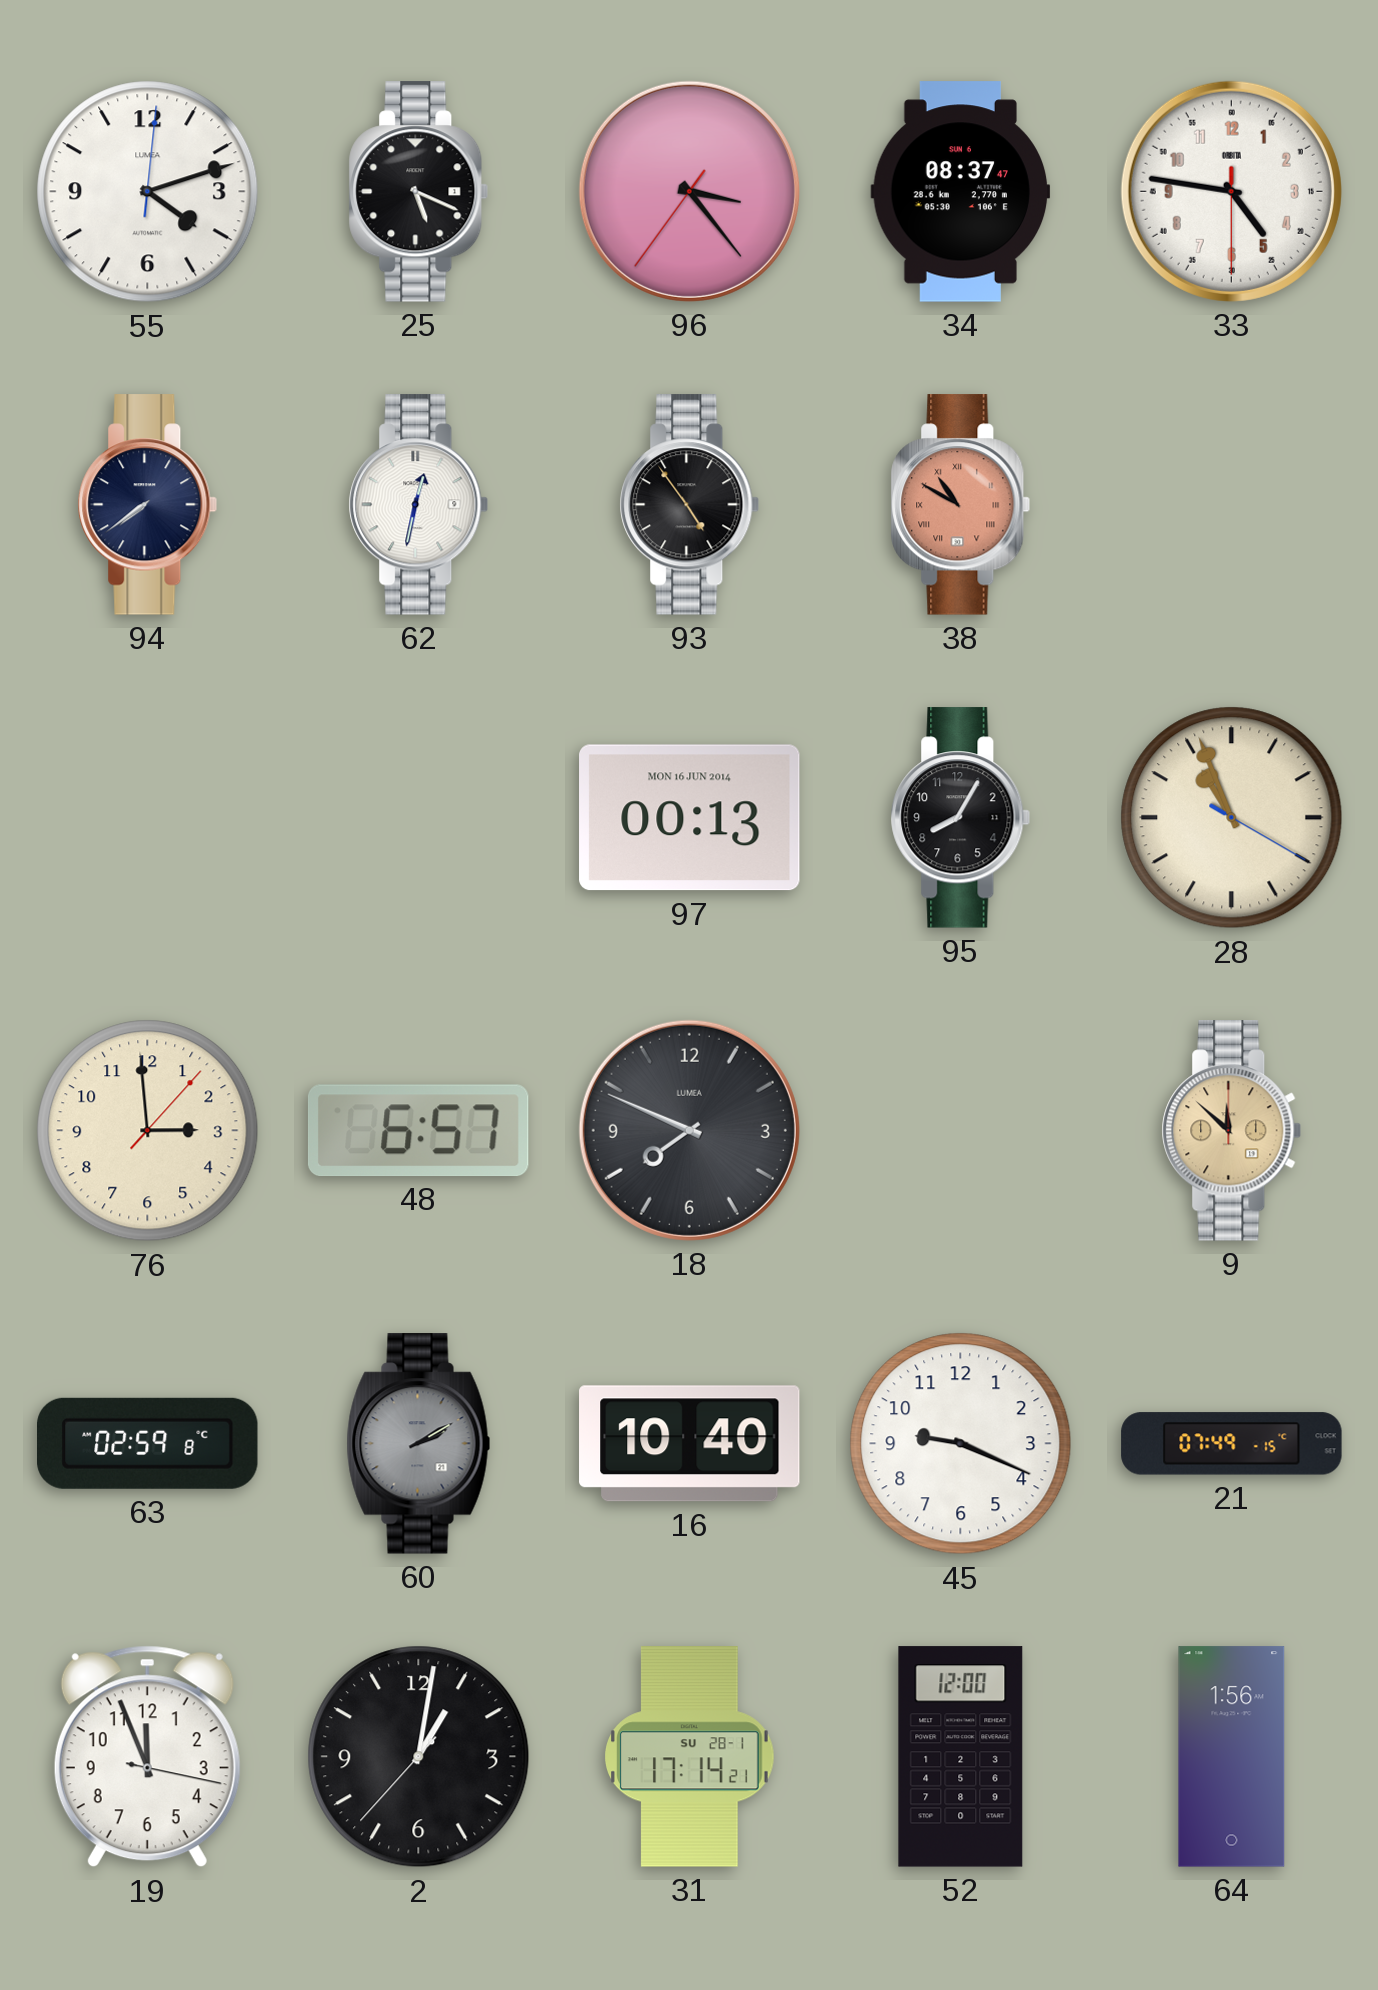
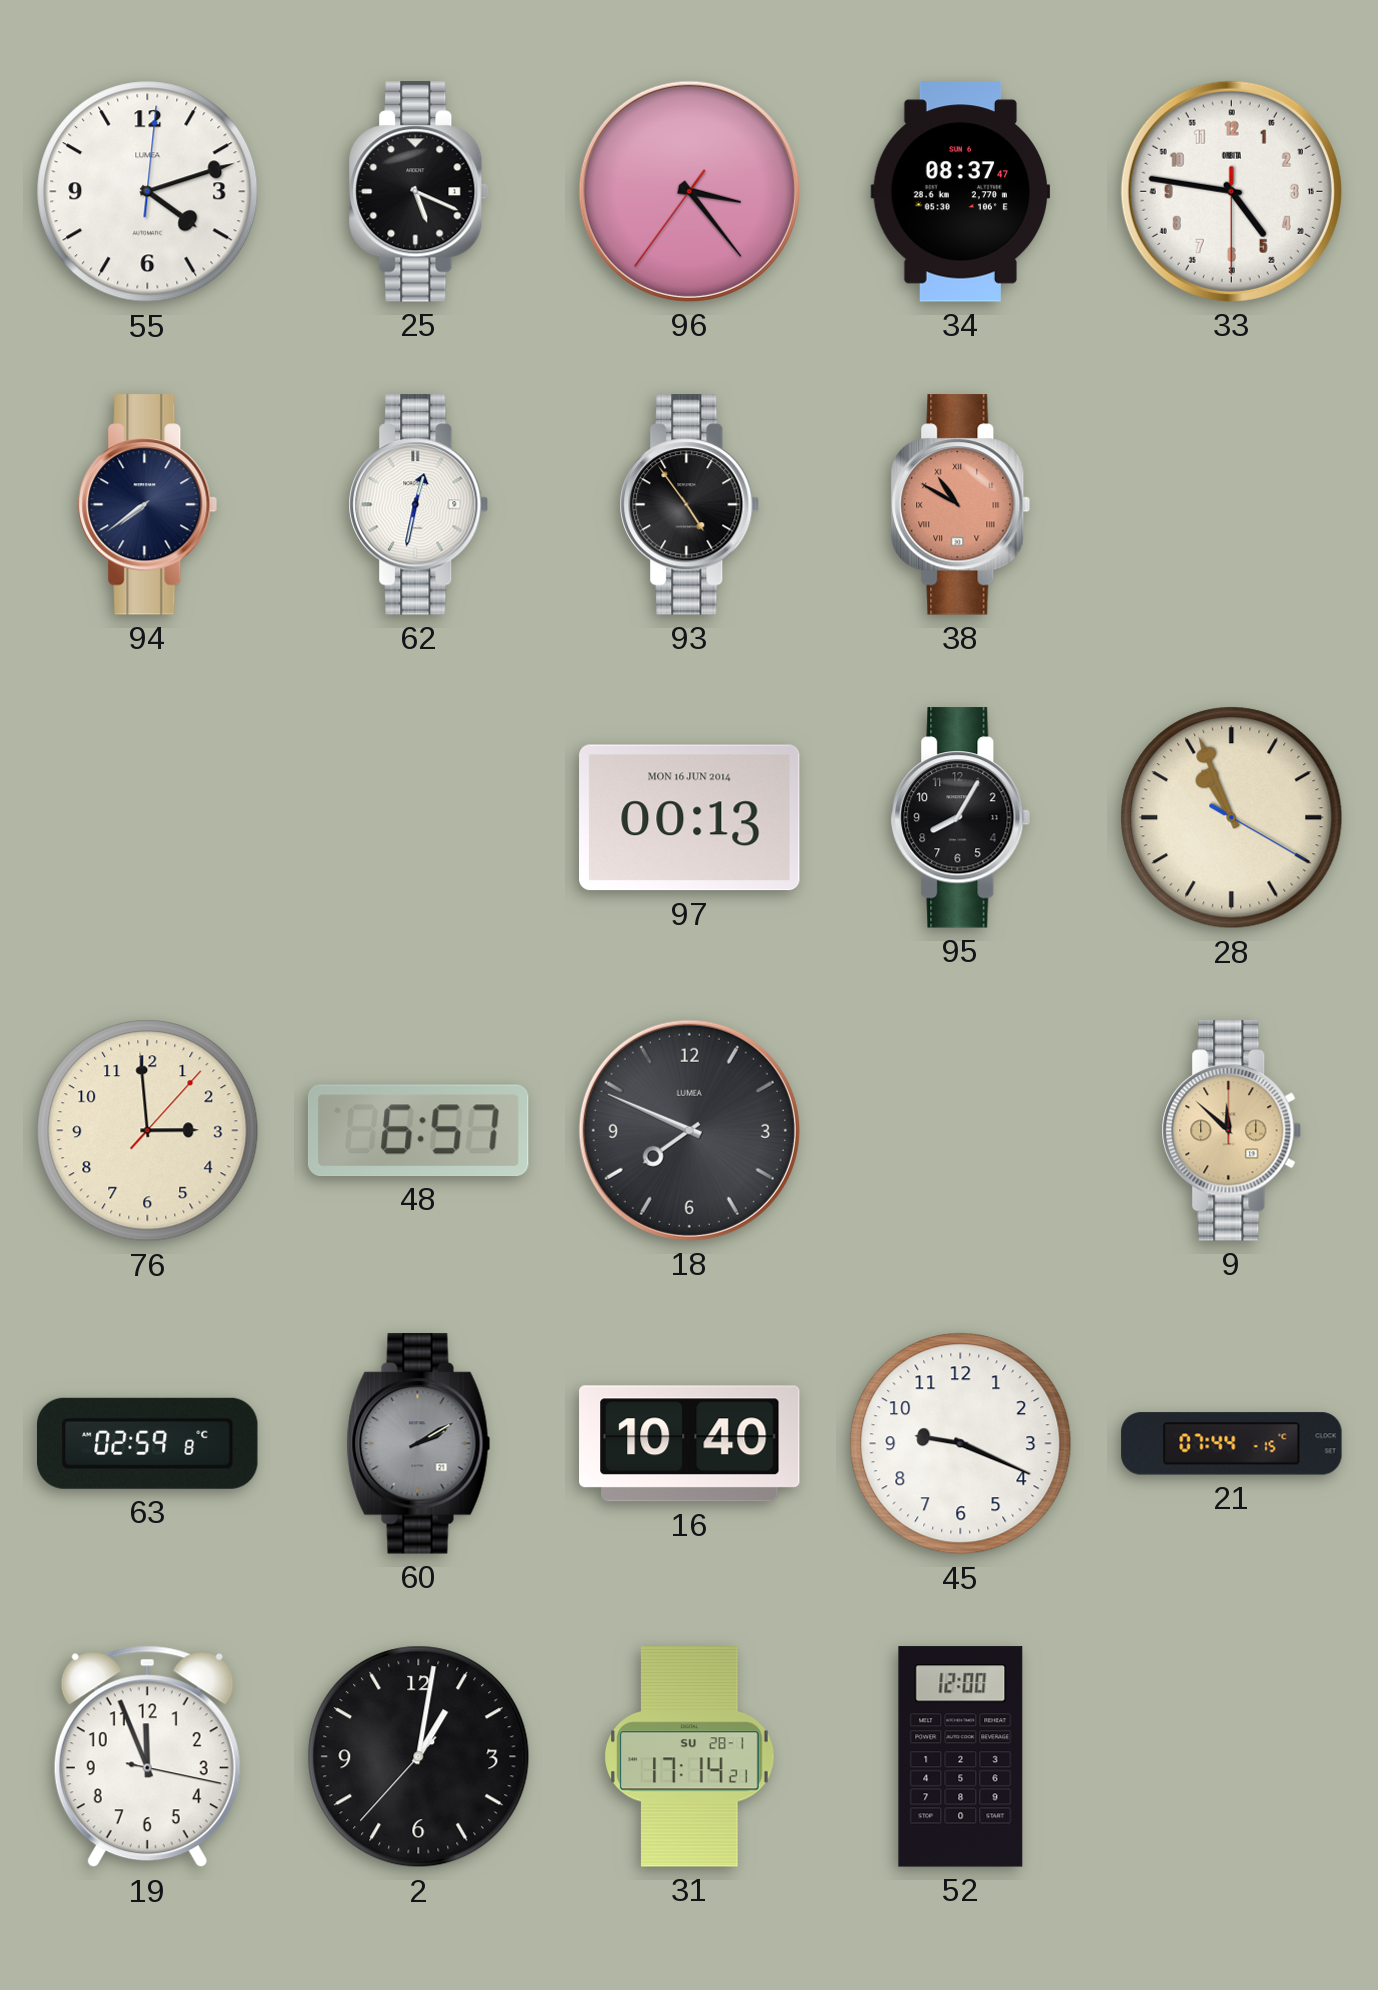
21: 07:49 -> 07:44 (1232, 1444)
64: 1:56 -> none (1232, 1757)
